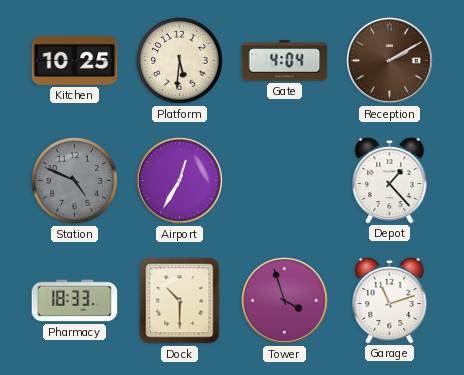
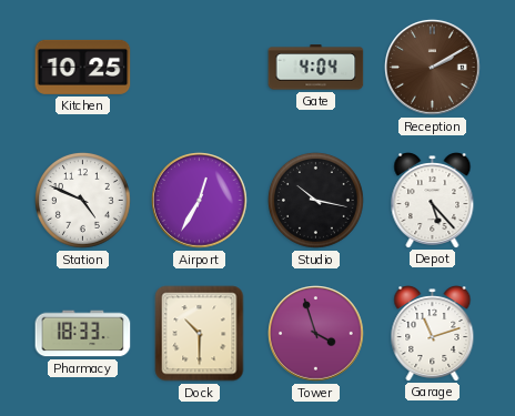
Platform: 5:31 -> none (179, 60)
Station dial: grey -> white (82, 200)
Studio: none -> 10:17 (315, 200)
Depot: 1:23 -> 5:23 (433, 201)
